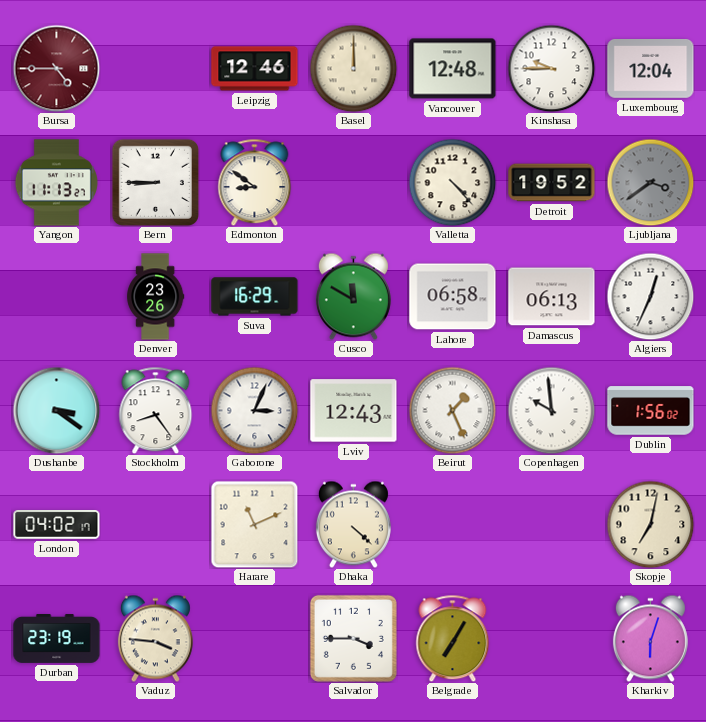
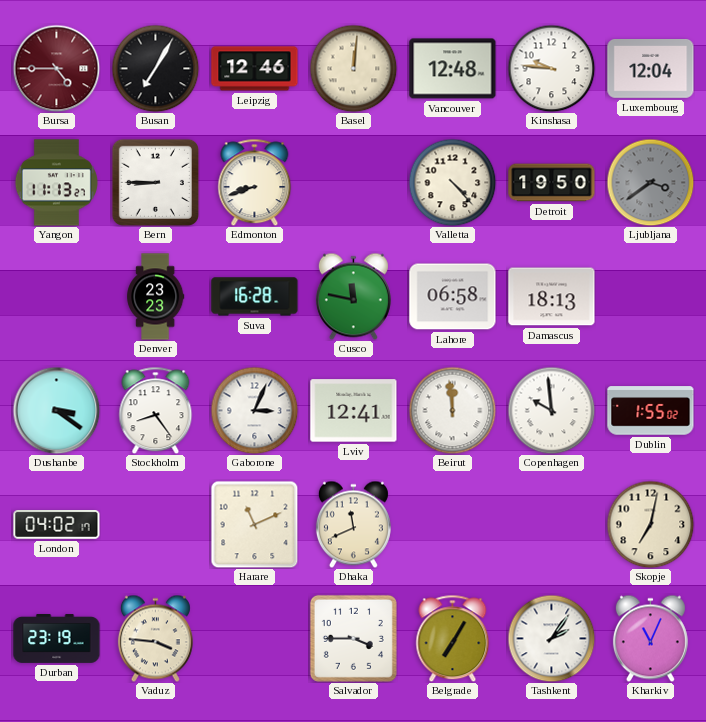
Busan: none -> 7:05 (155, 68)
Basel: 12:00 -> 12:01 (353, 68)
Kinshasa: 9:45 -> 9:46 (551, 68)
Edmonton: 8:51 -> 8:42 (255, 182)
Detroit: 19:52 -> 19:50 (552, 183)
Denver: 23:26 -> 23:23 (156, 297)
Suva: 16:29 -> 16:28 (255, 297)
Cusco: 11:50 -> 11:47 (353, 296)
Damascus: 06:13 -> 18:13 (552, 297)
Algiers: 12:34 -> none (650, 296)
Lviv: 12:43 -> 12:41 (354, 411)
Beirut: 1:26 -> 11:59 (452, 410)
Dublin: 1:56 -> 1:55 (651, 411)
Dhaka: 4:22 -> 11:41 (353, 524)
Tashkent: none -> 2:06 (551, 638)
Kharkiv: 6:03 -> 11:04 (650, 638)
